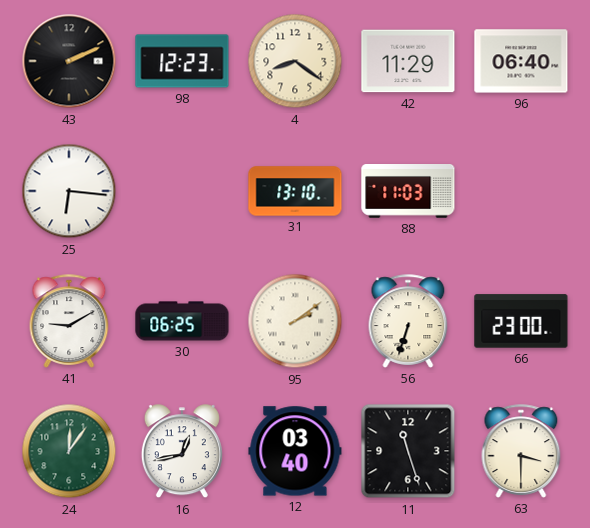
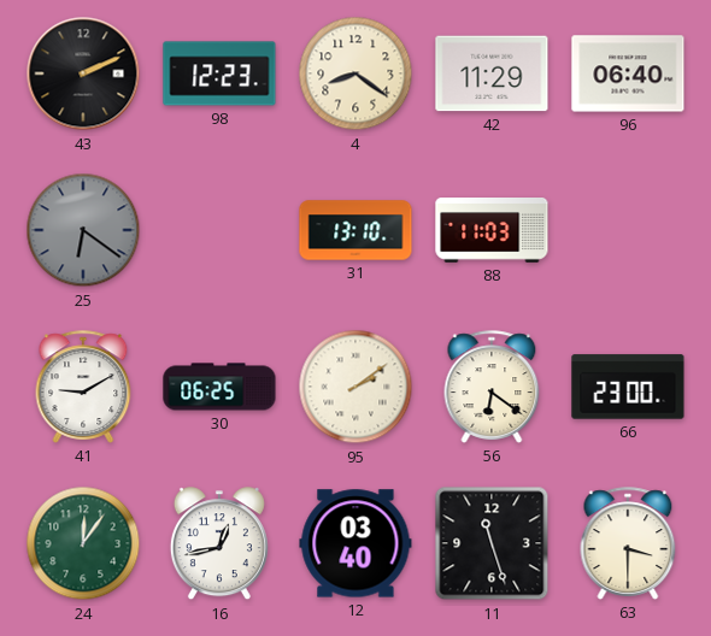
25: 6:16 -> 6:21 (83, 230)
25 dial: white -> grey (83, 230)
56: 6:33 -> 6:21 (492, 387)
